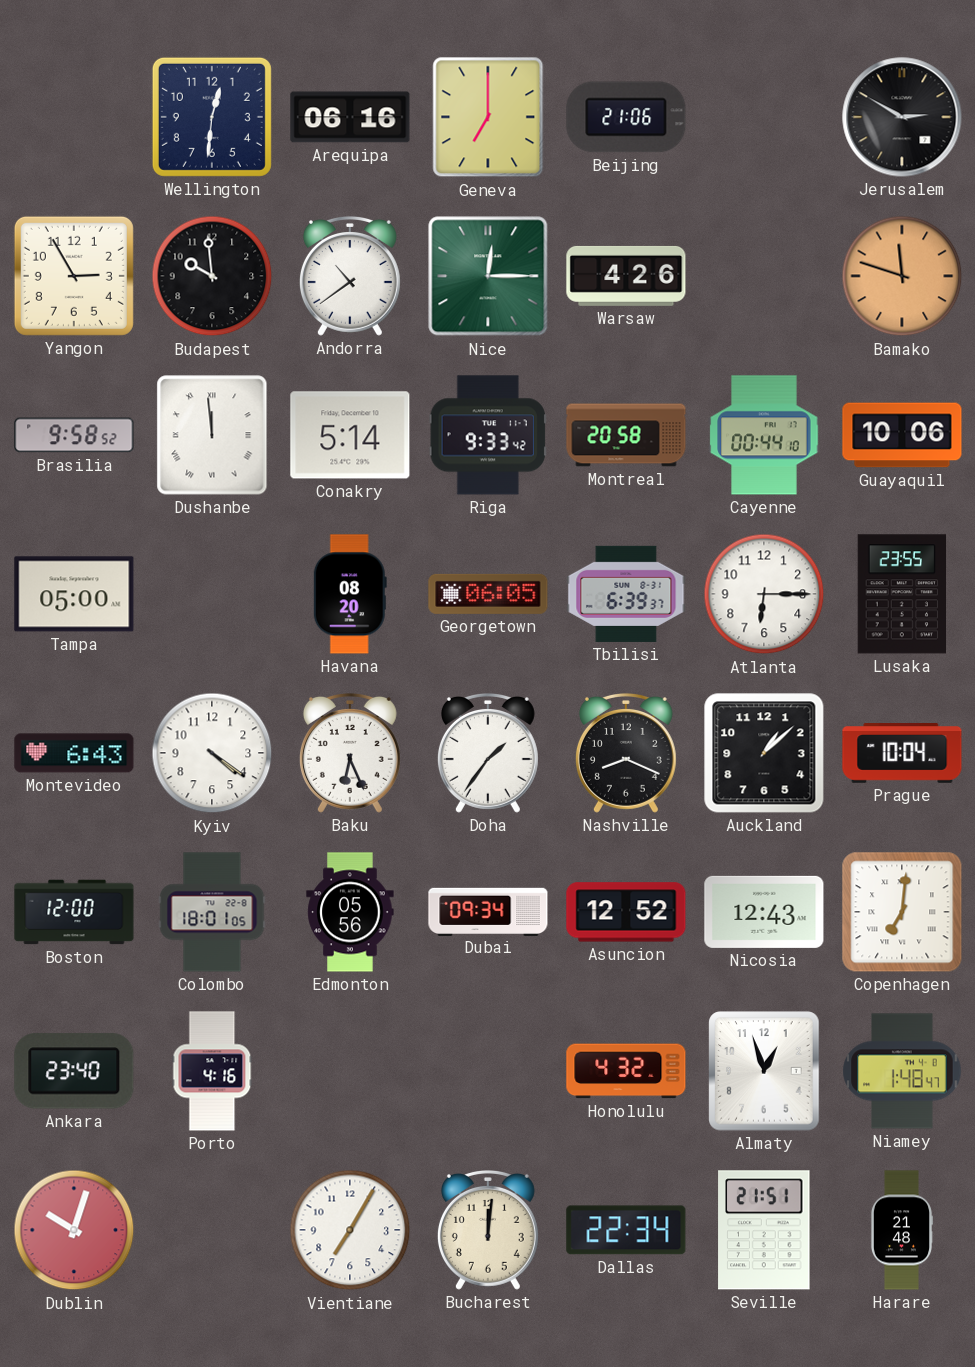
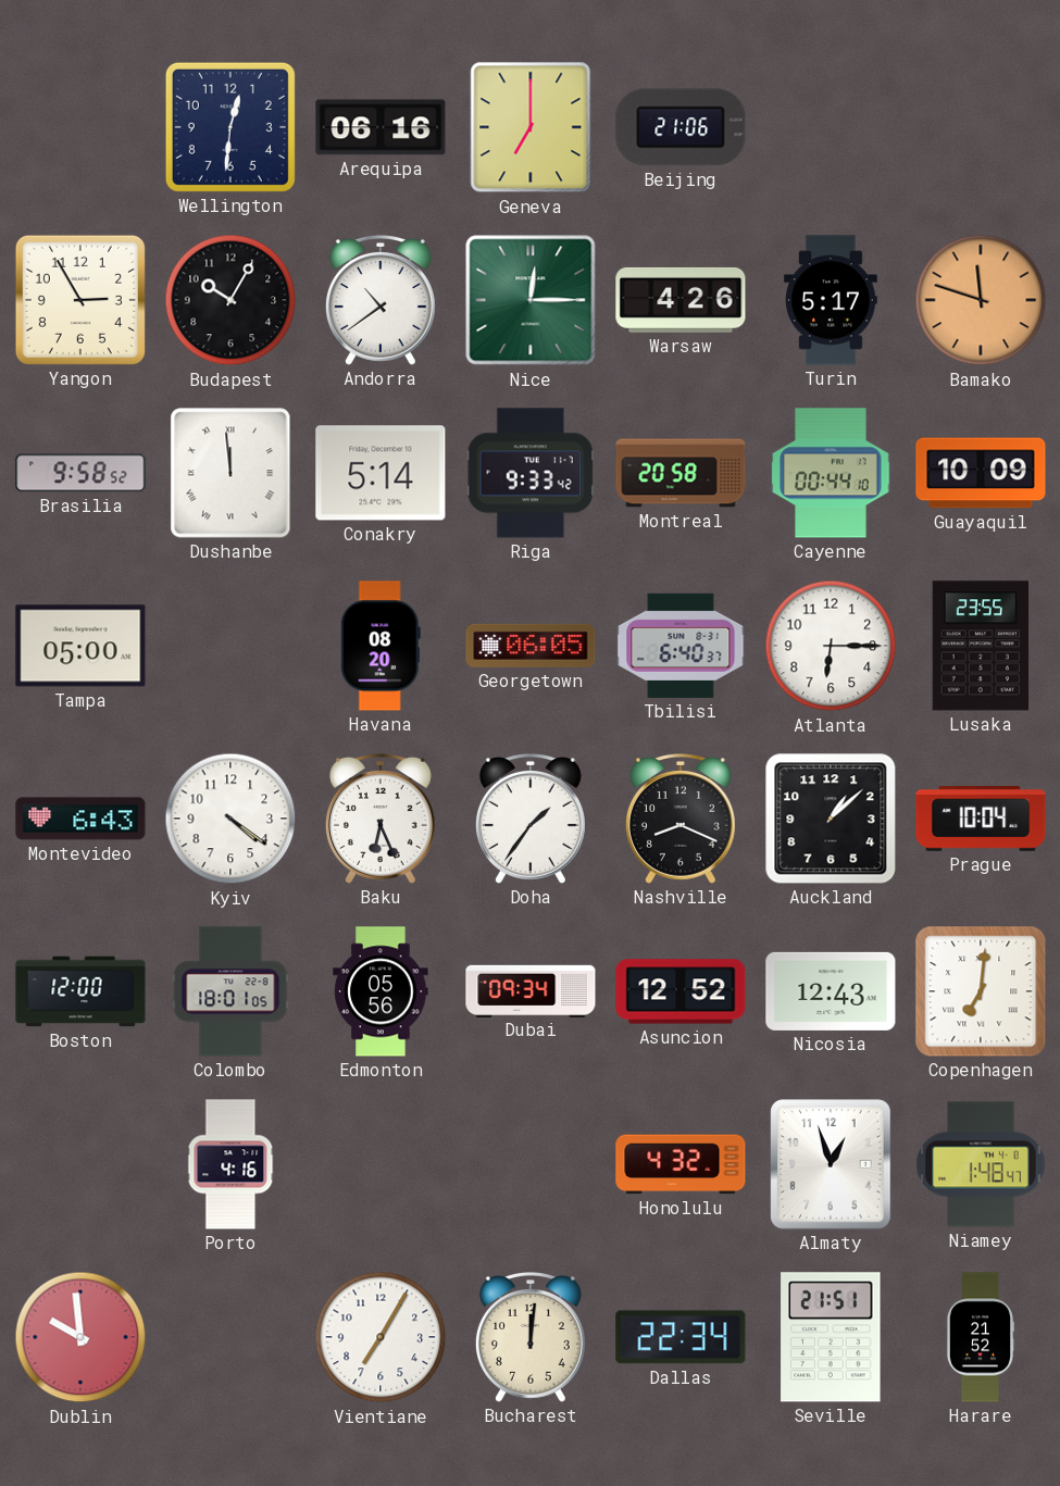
Jerusalem: 2:50 -> none (902, 117)
Budapest: 9:59 -> 10:05 (230, 300)
Turin: none -> 5:17 (832, 300)
Guayaquil: 10:06 -> 10:09 (981, 473)
Tbilisi: 6:39 -> 6:40 (681, 646)
Ankara: 23:40 -> none (74, 1071)
Dublin: 10:03 -> 9:59 (80, 1337)
Harare: 21:48 -> 21:52 (980, 1337)
